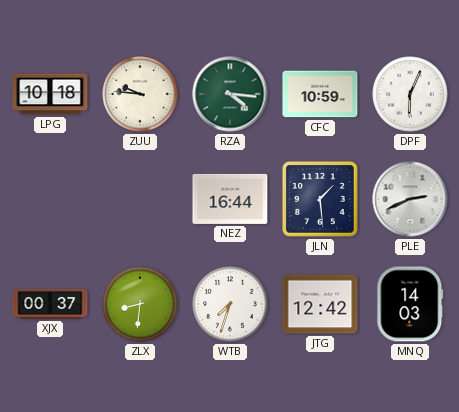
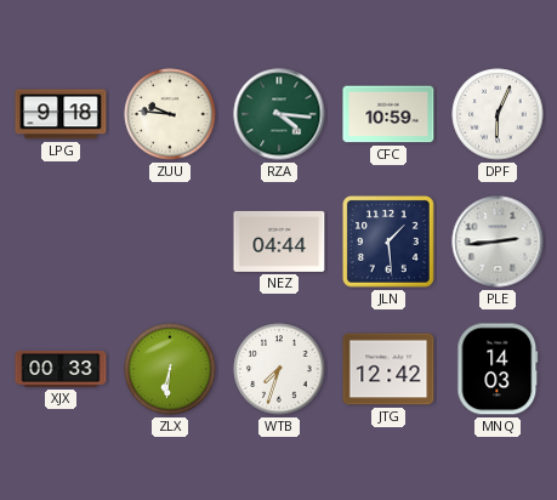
LPG: 10:18 -> 9:18 (61, 114)
NEZ: 16:44 -> 04:44 (279, 242)
PLE: 2:41 -> 2:44 (498, 242)
XJX: 00:37 -> 00:33 (61, 369)
ZLX: 8:31 -> 6:31 (170, 369)
